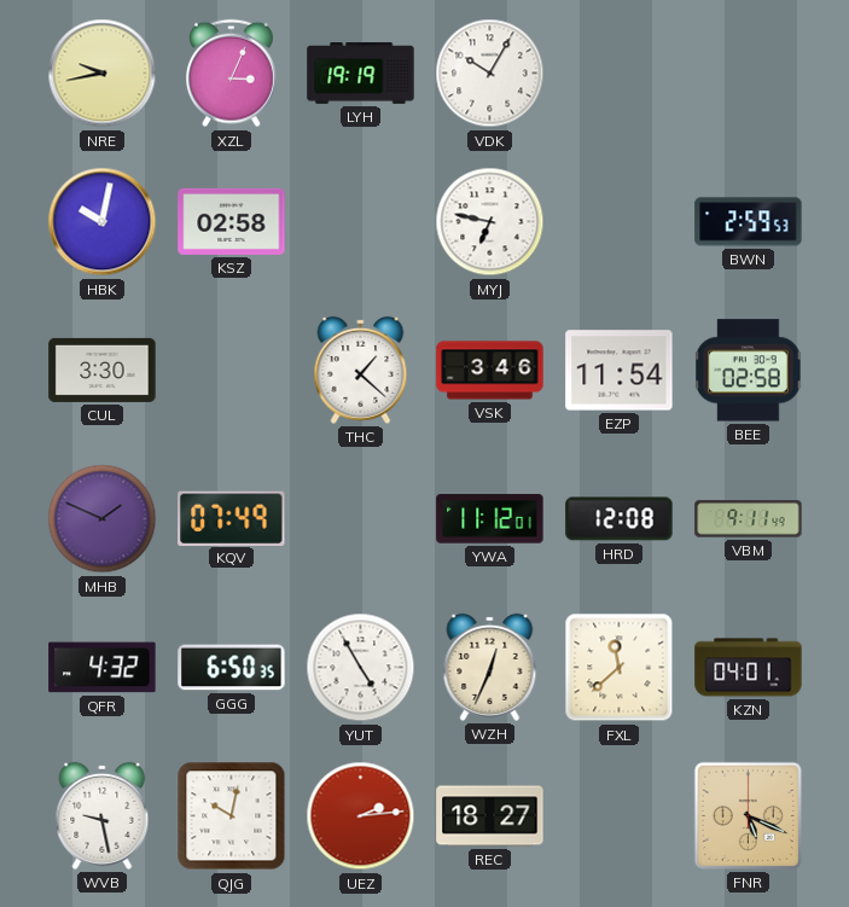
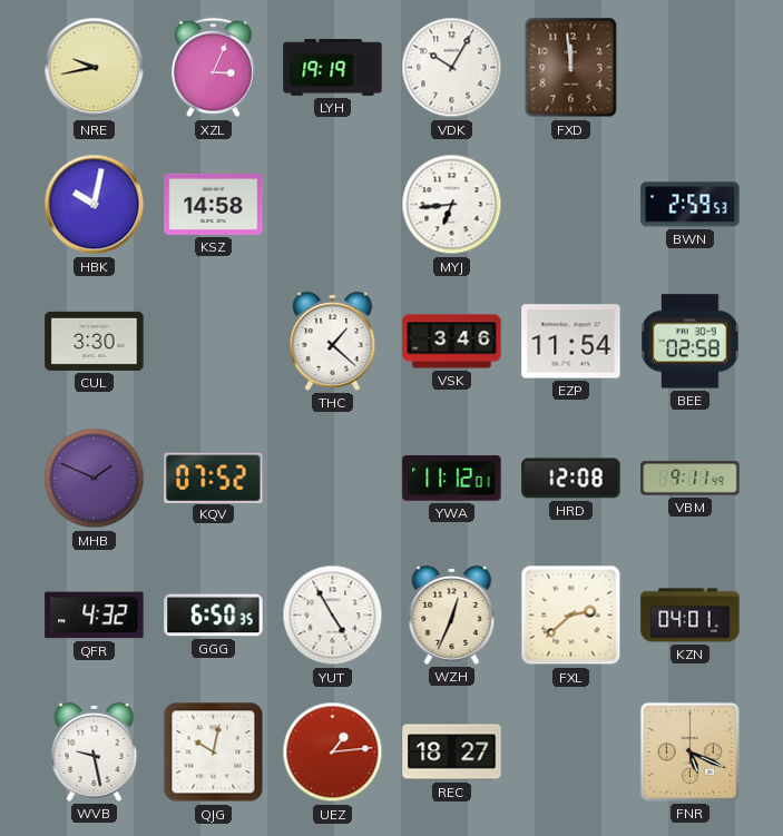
FXD: none -> 11:59 (571, 68)
KSZ: 02:58 -> 14:58 (214, 204)
MYJ: 6:47 -> 6:44 (452, 205)
KQV: 07:49 -> 07:52 (214, 478)
FXL: 11:38 -> 2:38 (571, 616)
UEZ: 2:14 -> 1:14 (333, 753)
